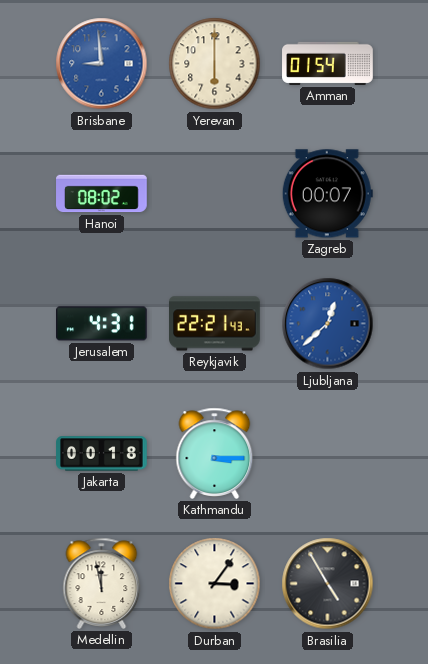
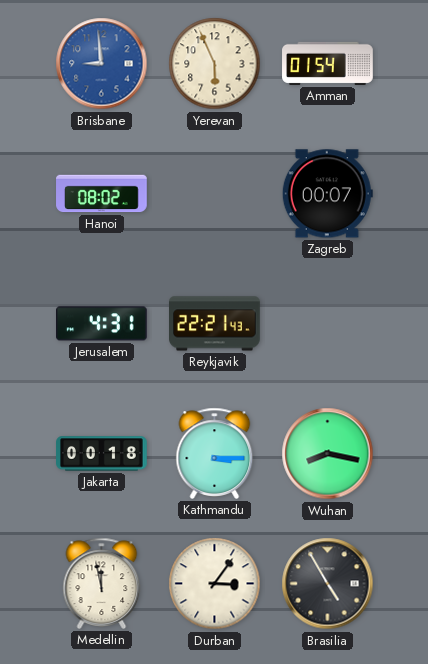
Yerevan: 6:00 -> 5:56 (215, 64)
Ljubljana: 12:38 -> none (328, 324)
Wuhan: none -> 8:17 (328, 454)
